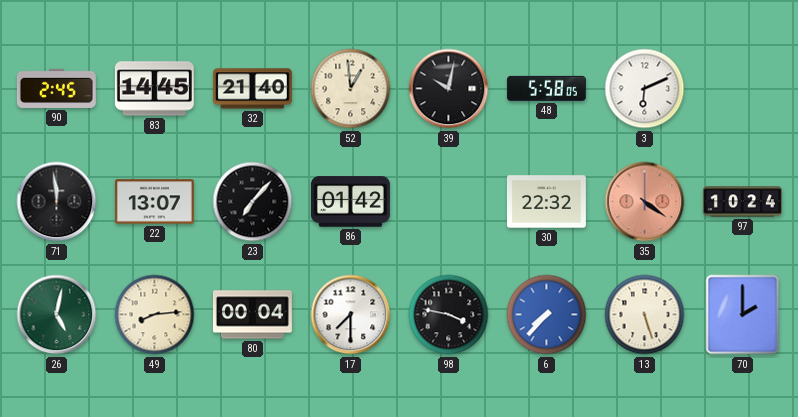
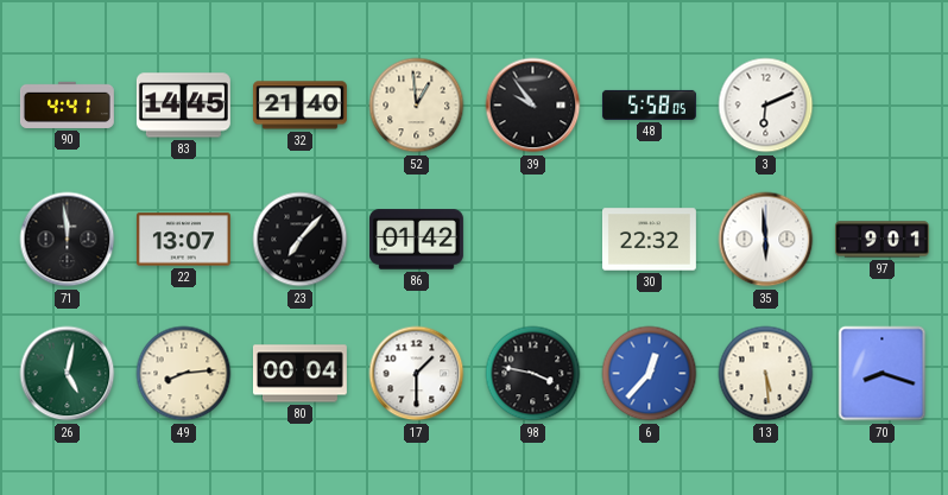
90: 2:45 -> 4:41 (67, 104)
39: 10:02 -> 9:54 (533, 106)
35: 4:21 -> 5:59 (766, 240)
35 dial: salmon -> white (766, 240)
97: 10:24 -> 9:01 (881, 240)
17: 7:30 -> 1:30 (417, 374)
6: 7:37 -> 12:37 (650, 374)
13: 5:27 -> 5:29 (766, 374)
70: 2:00 -> 8:18 (883, 374)
